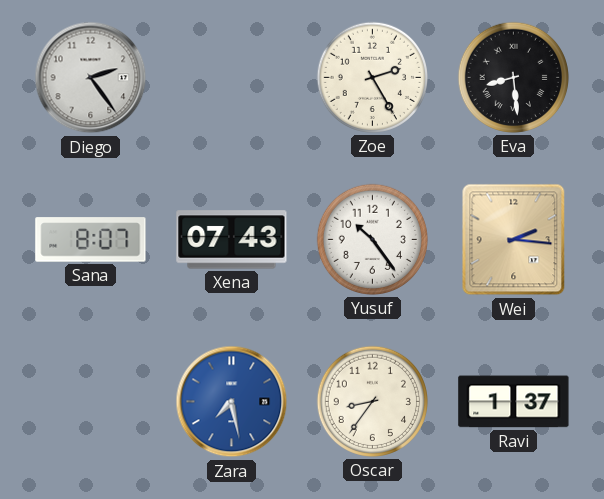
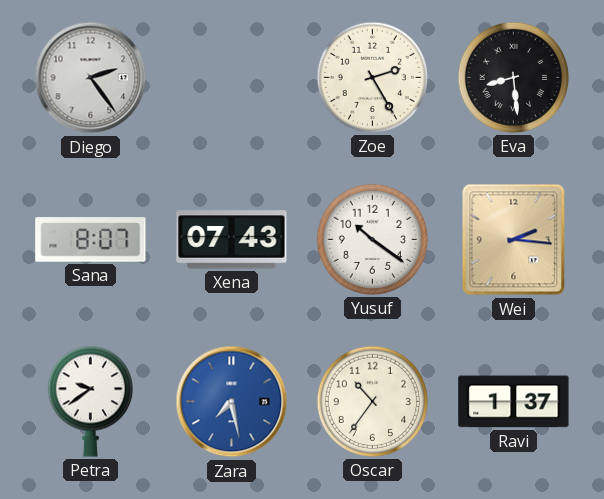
Yusuf: 10:24 -> 10:21 (372, 239)
Petra: none -> 9:39 (90, 401)
Oscar: 8:36 -> 10:36 (372, 401)
